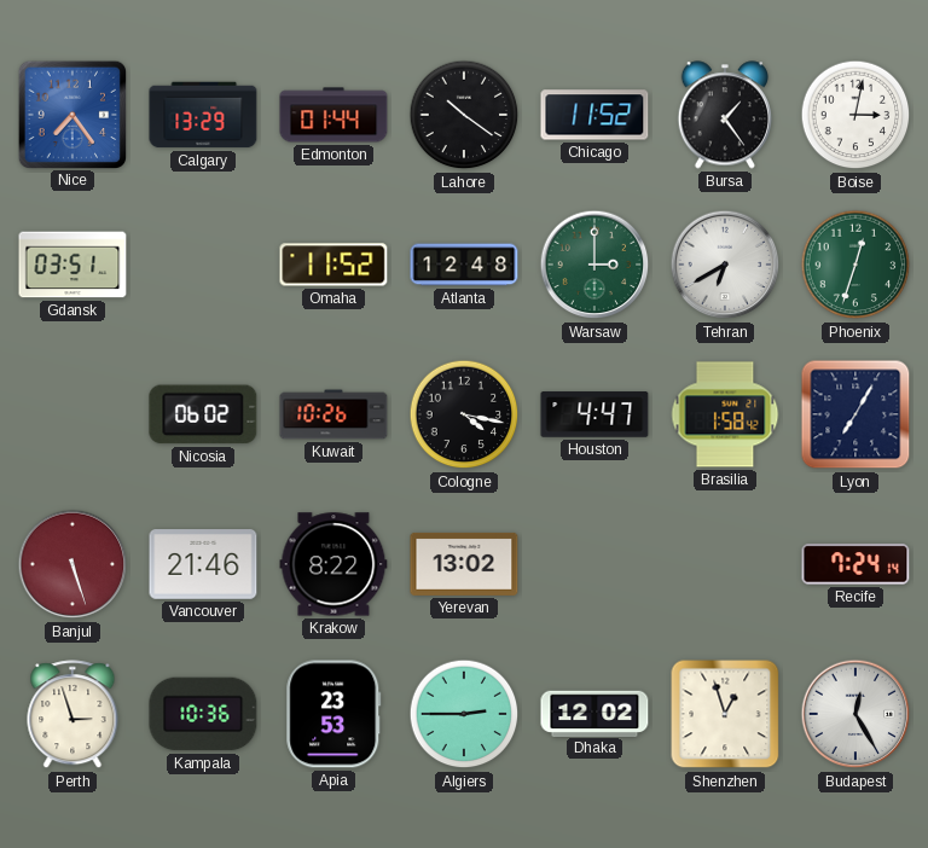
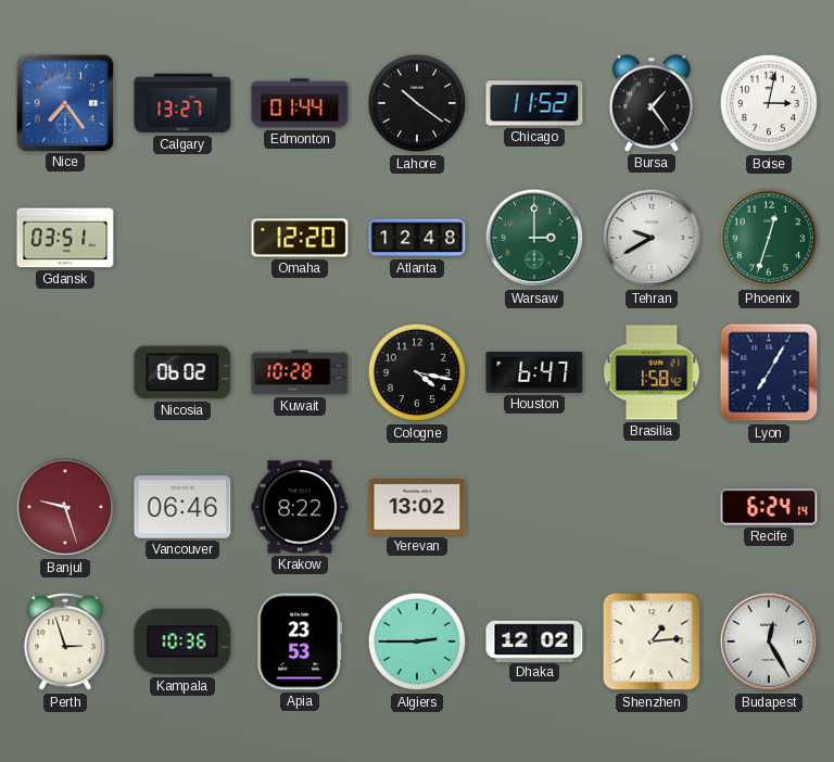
Calgary: 13:29 -> 13:27 (182, 103)
Omaha: 11:52 -> 12:20 (300, 238)
Tehran: 6:40 -> 9:40 (652, 238)
Kuwait: 10:26 -> 10:28 (300, 372)
Houston: 4:47 -> 6:47 (534, 372)
Banjul: 5:27 -> 9:27 (65, 507)
Vancouver: 21:46 -> 06:46 (182, 507)
Recife: 7:24 -> 6:24 (769, 507)
Shenzhen: 12:57 -> 1:14 (652, 642)
